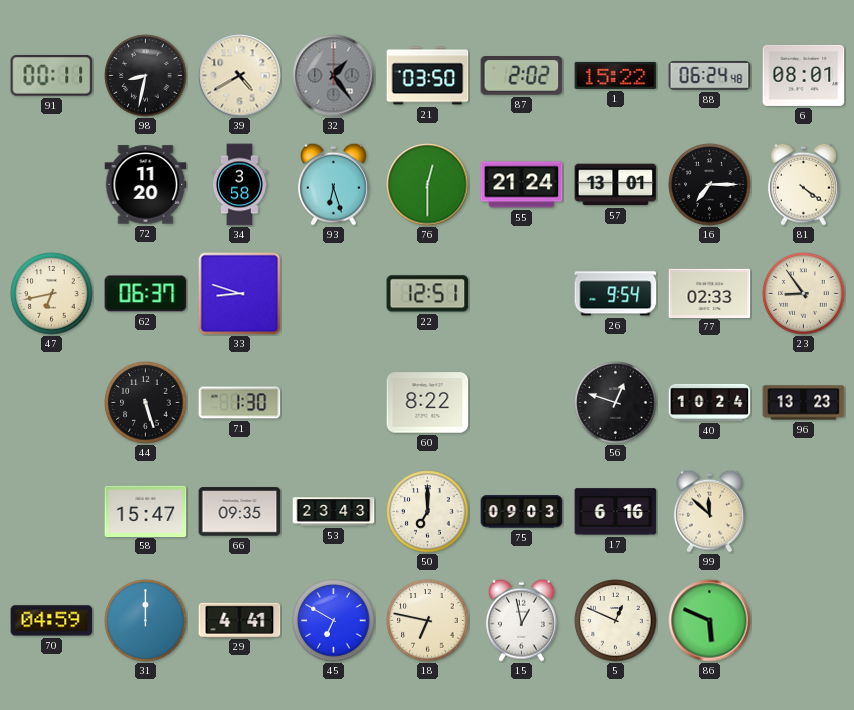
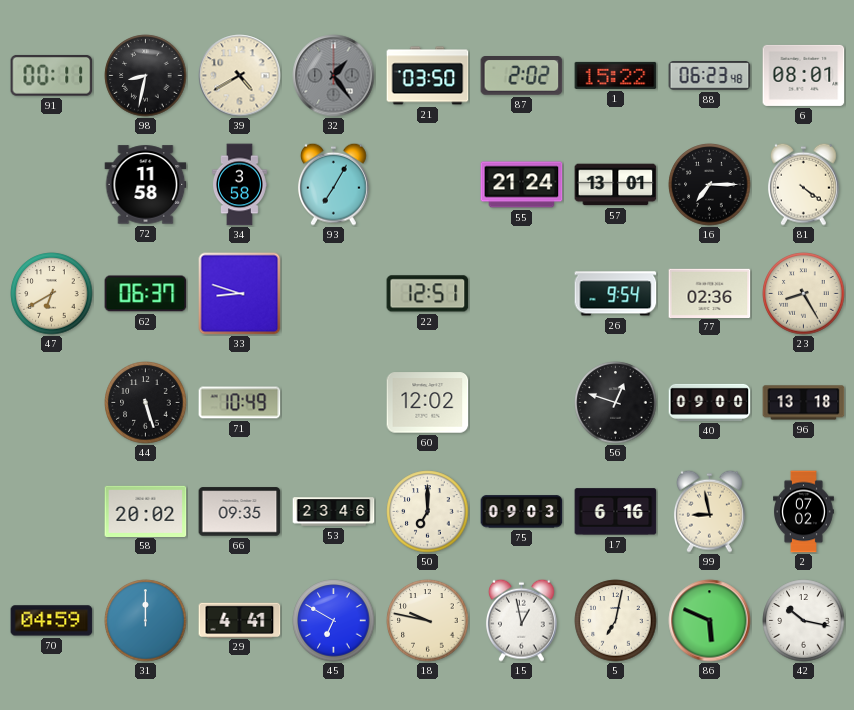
88: 06:24 -> 06:23 (710, 76)
72: 11:20 -> 11:58 (146, 185)
93: 6:27 -> 7:05 (333, 184)
76: 12:30 -> none (428, 185)
47: 6:43 -> 6:40 (52, 294)
77: 02:33 -> 02:36 (710, 293)
23: 8:54 -> 8:25 (804, 294)
71: 1:30 -> 10:49 (240, 403)
60: 8:22 -> 12:02 (428, 403)
40: 10:24 -> 09:00 (710, 402)
96: 13:23 -> 13:18 (804, 403)
58: 15:47 -> 20:02 (146, 511)
53: 23:43 -> 23:46 (334, 512)
99: 11:52 -> 8:58 (709, 511)
2: none -> 07:02 (804, 512)
18: 6:47 -> 9:47 (428, 621)
5: 12:49 -> 7:02 (616, 621)
42: none -> 10:17 (804, 621)
